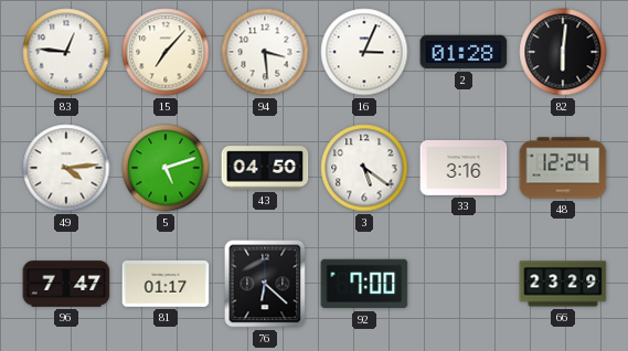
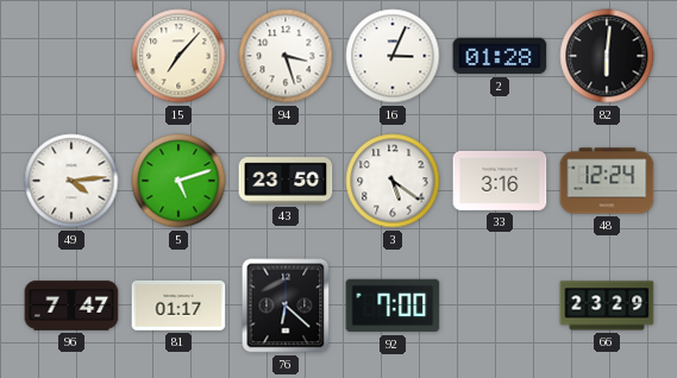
83: 12:46 -> none (66, 52)
94: 3:29 -> 3:27 (286, 56)
43: 04:50 -> 23:50 (286, 181)
